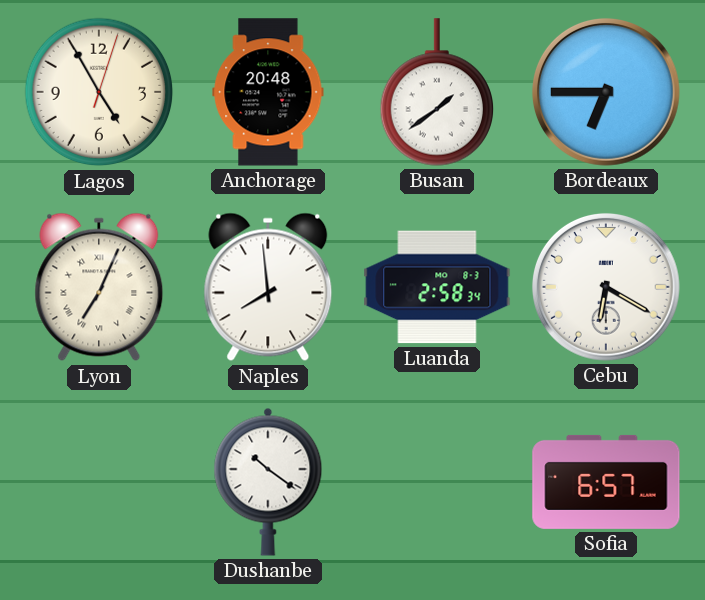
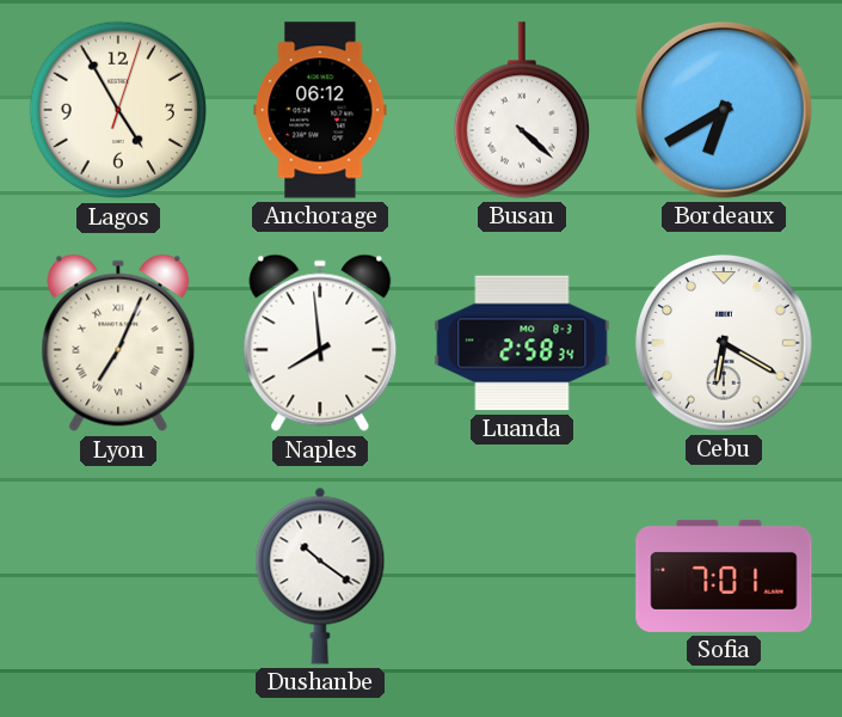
Anchorage: 20:48 -> 06:12 (320, 110)
Busan: 1:39 -> 4:22 (521, 110)
Bordeaux: 6:45 -> 6:40 (724, 110)
Sofia: 6:57 -> 7:01 (724, 576)
